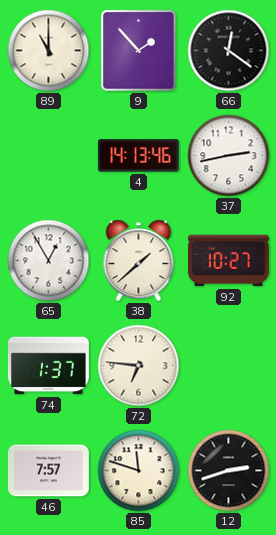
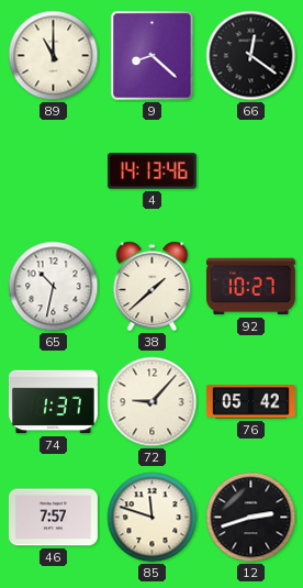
9: 1:53 -> 8:22 (153, 56)
37: 2:43 -> none (229, 156)
65: 12:55 -> 10:32 (54, 287)
72: 6:46 -> 9:07 (153, 402)
76: none -> 05:42 (250, 402)
